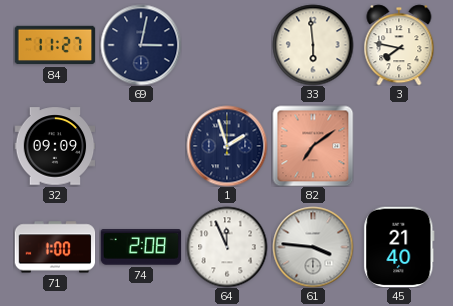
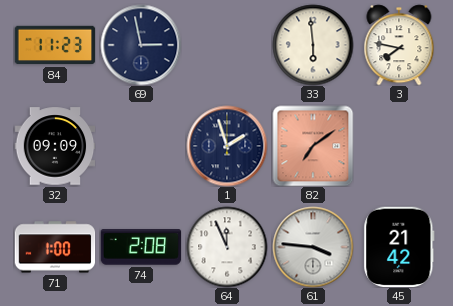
84: 11:27 -> 11:23 (55, 45)
69: 3:02 -> 2:58 (141, 45)
45: 21:40 -> 21:42 (399, 247)
